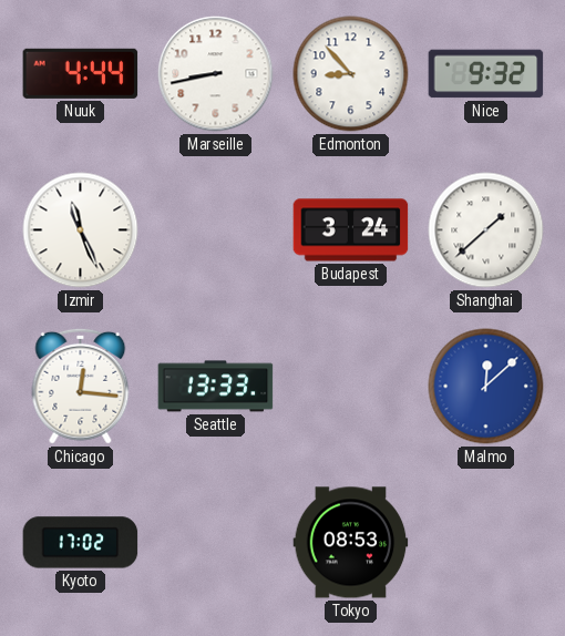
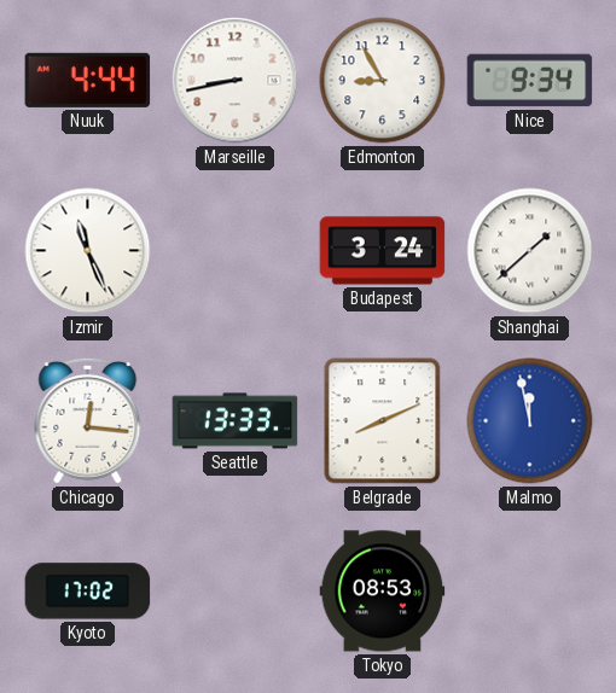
Edmonton: 8:53 -> 8:55 (383, 81)
Nice: 9:32 -> 9:34 (530, 81)
Belgrade: none -> 8:11 (383, 421)
Malmo: 12:08 -> 11:58 (530, 421)
